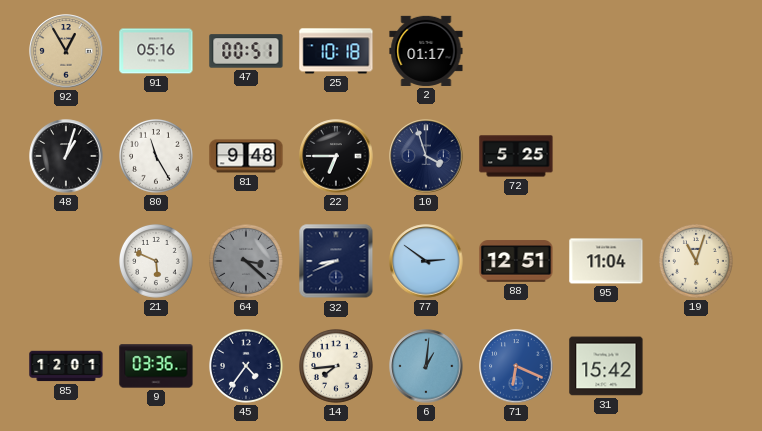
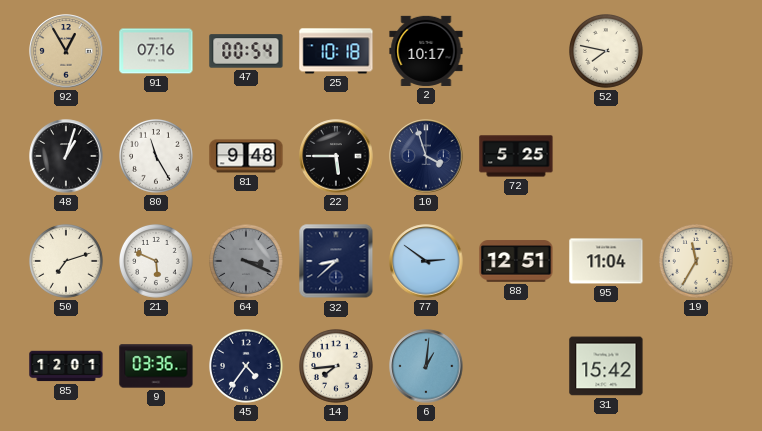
91: 05:16 -> 07:16 (156, 51)
47: 00:51 -> 00:54 (246, 51)
2: 01:17 -> 10:17 (426, 51)
52: none -> 7:47 (607, 52)
22: 6:45 -> 5:45 (336, 156)
50: none -> 7:12 (67, 262)
64: 3:22 -> 3:19 (247, 262)
32: 8:41 -> 8:38 (336, 261)
19: 11:03 -> 11:35 (697, 262)
71: 6:19 -> none (516, 366)
